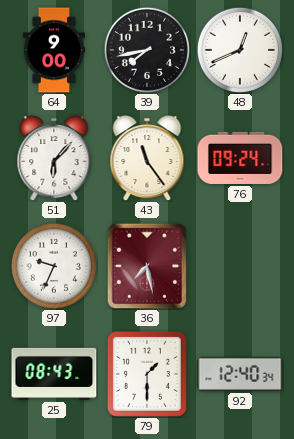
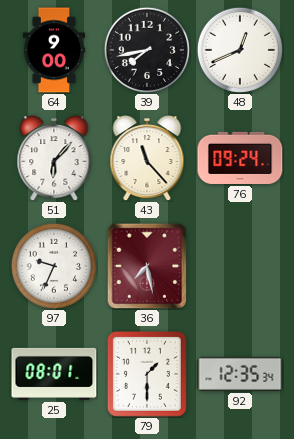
43: 11:24 -> 11:23 (147, 159)
25: 08:43 -> 08:01 (54, 374)
92: 12:40 -> 12:35 (240, 374)
